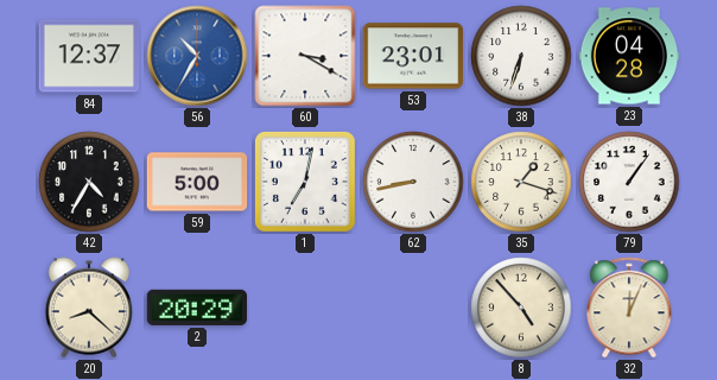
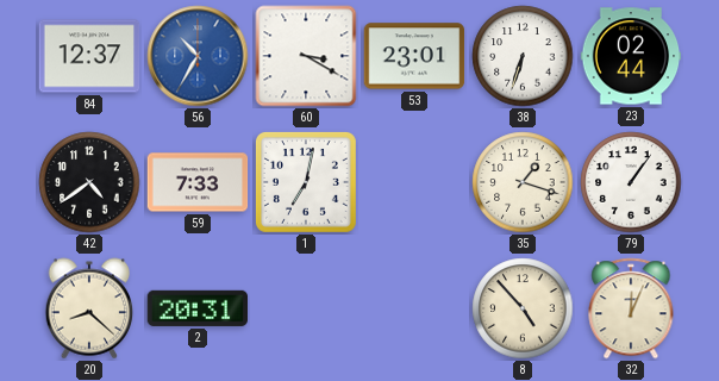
23: 04:28 -> 02:44 (631, 56)
42: 4:35 -> 4:39 (89, 182)
59: 5:00 -> 7:33 (198, 182)
62: 8:43 -> none (413, 182)
2: 20:29 -> 20:31 (198, 308)
